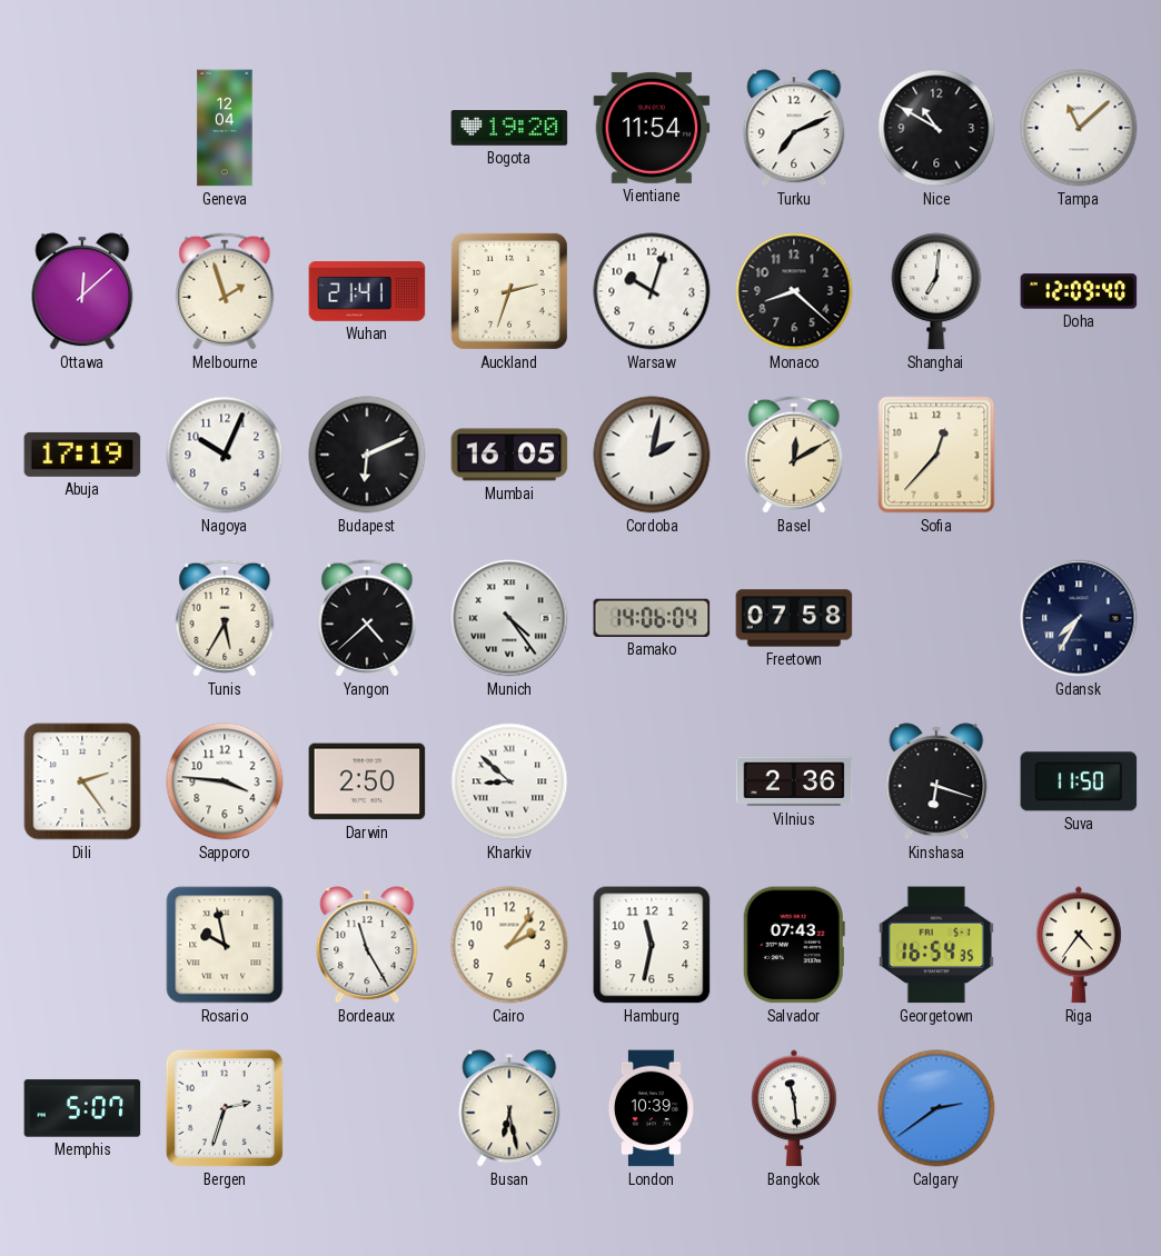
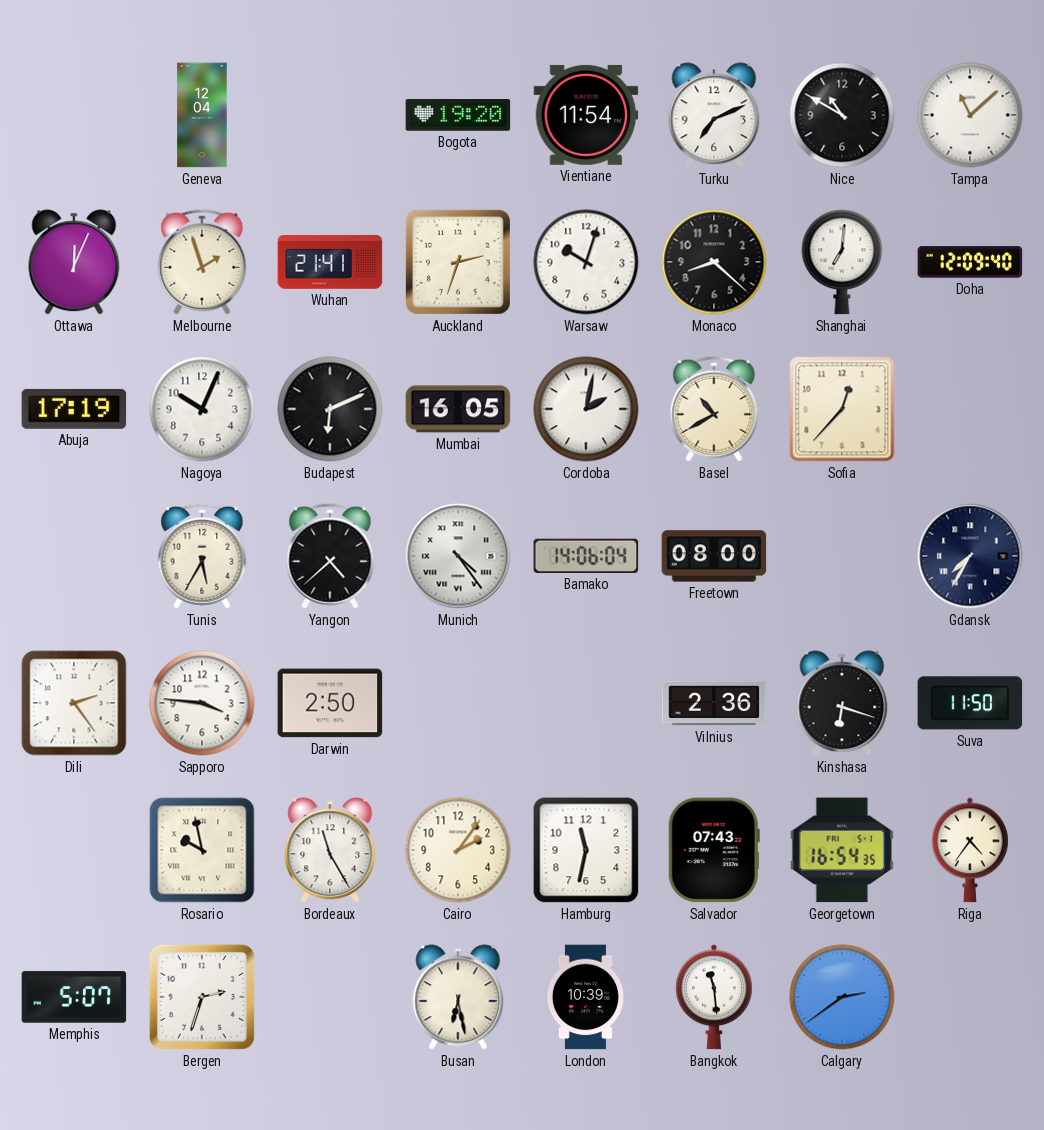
Ottawa: 12:08 -> 12:04 (74, 262)
Basel: 12:10 -> 10:40 (714, 409)
Freetown: 07:58 -> 08:00 (714, 556)
Kharkiv: 8:52 -> none (509, 781)
